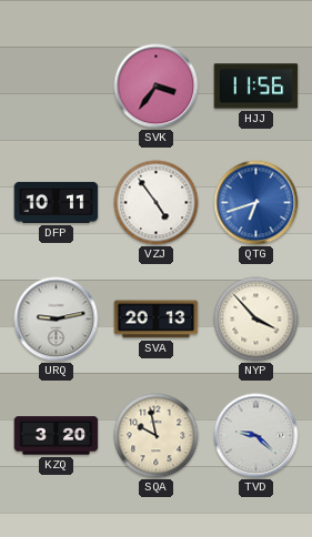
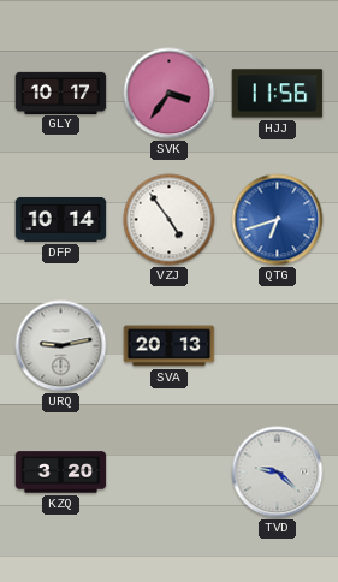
GLY: none -> 10:17 (61, 93)
DFP: 10:11 -> 10:14 (61, 219)
NYP: 3:53 -> none (256, 320)
SQA: 9:58 -> none (157, 436)
